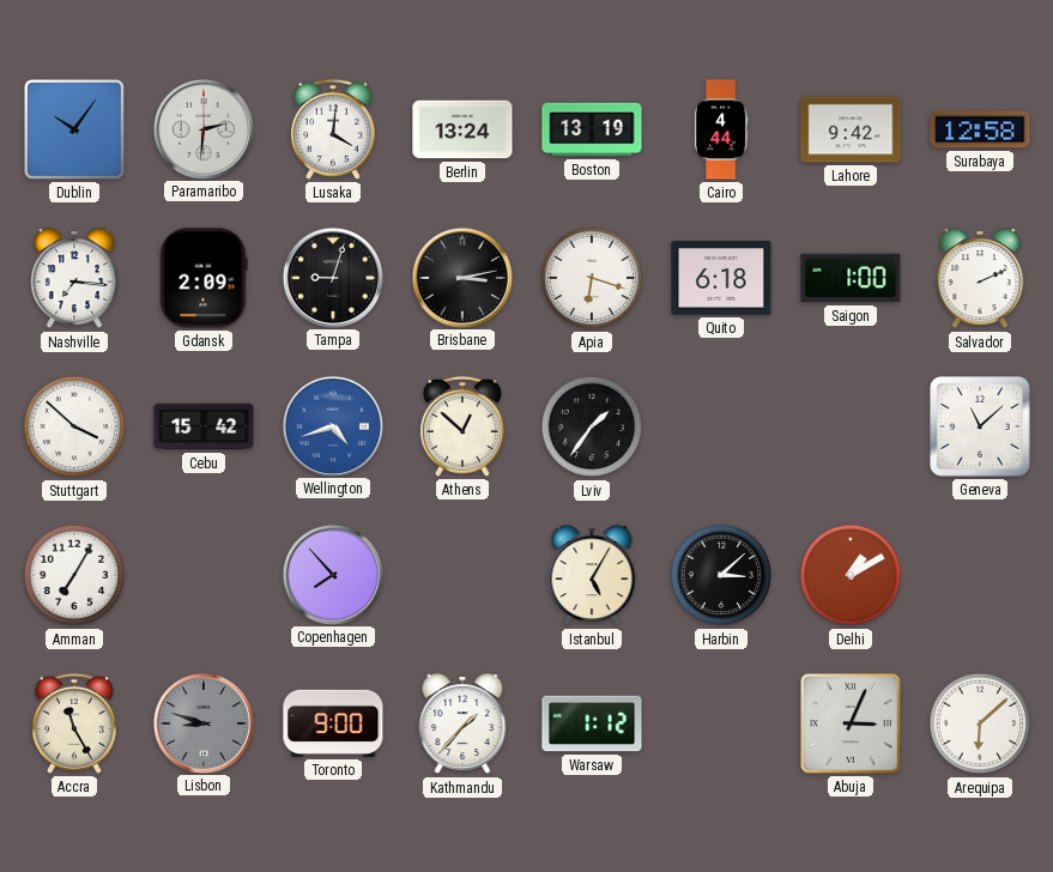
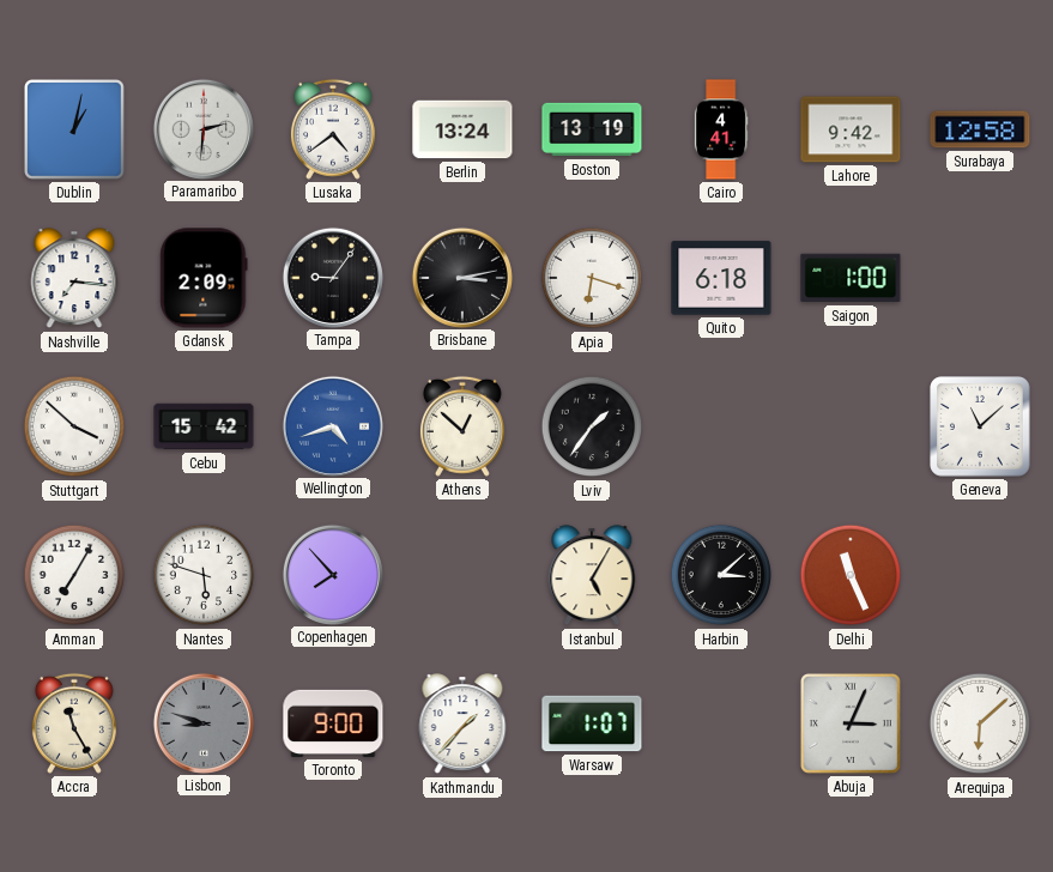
Dublin: 10:06 -> 1:02 (74, 129)
Lusaka: 4:01 -> 4:39 (333, 129)
Cairo: 4:44 -> 4:41 (721, 129)
Tampa: 9:03 -> 9:06 (332, 277)
Salvador: 2:11 -> none (980, 279)
Nantes: none -> 5:48 (204, 575)
Delhi: 1:10 -> 11:26 (851, 575)
Warsaw: 1:12 -> 1:07 (592, 723)
